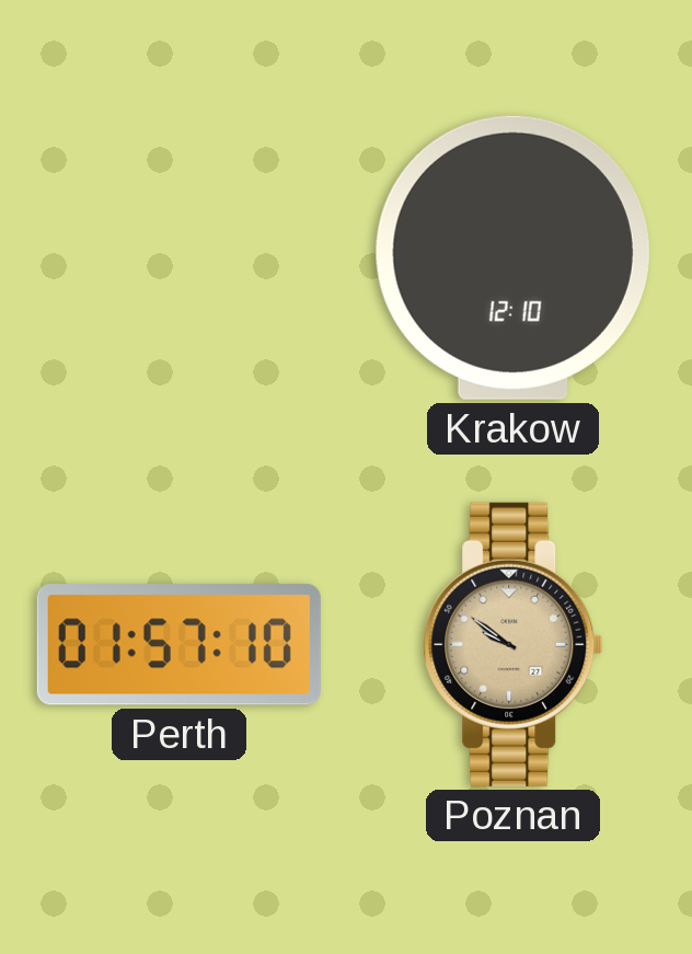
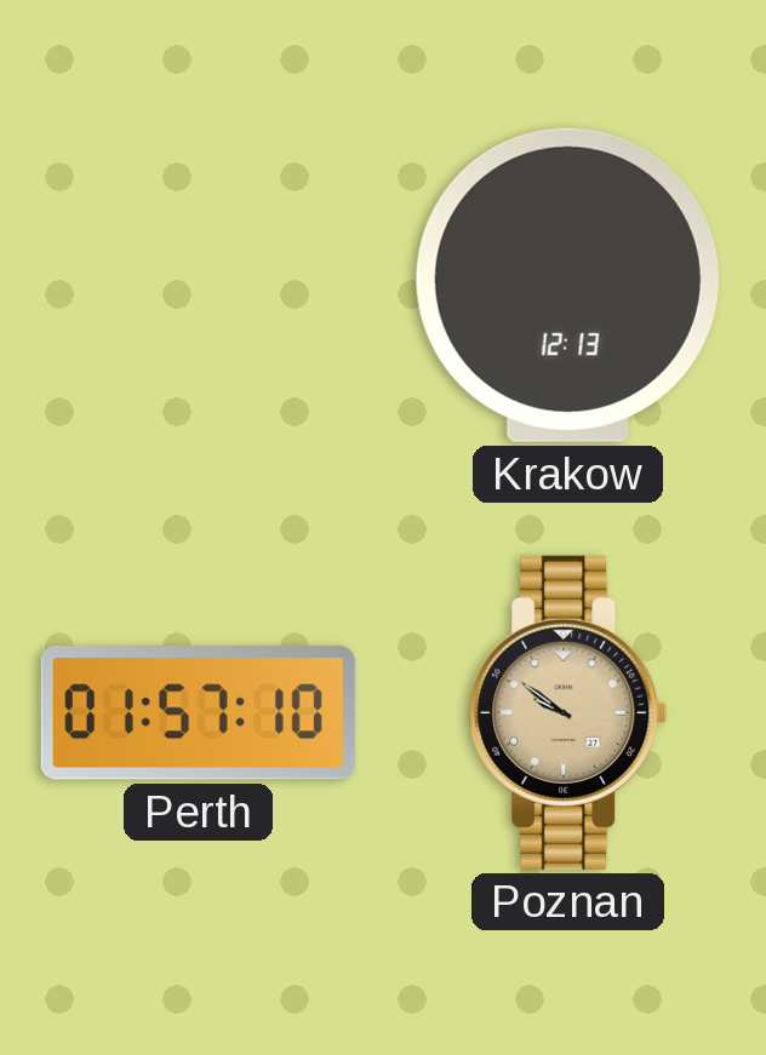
Krakow: 12:10 -> 12:13 (567, 285)
